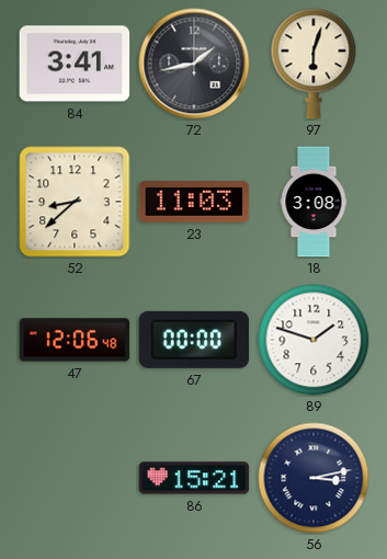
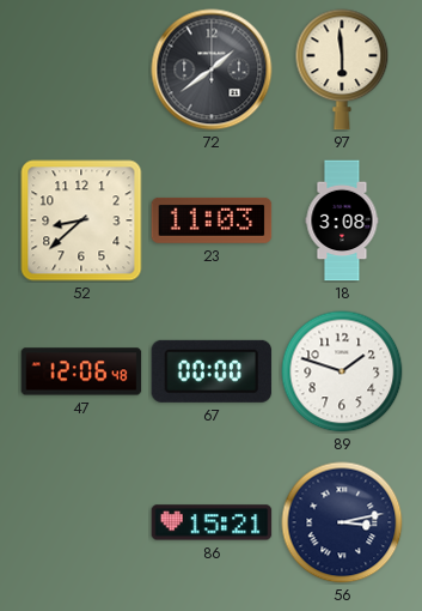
84: 3:41 -> none (75, 64)
72: 1:43 -> 1:39 (212, 69)
97: 6:03 -> 5:59 (342, 69)
